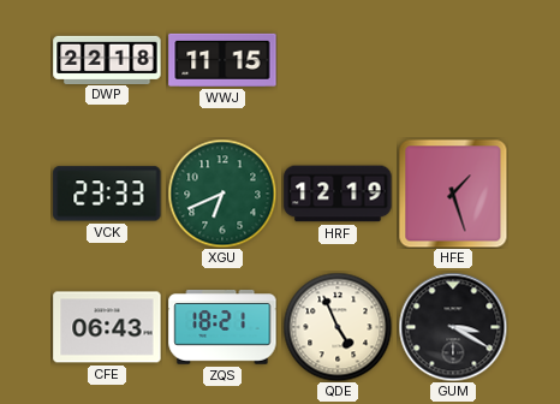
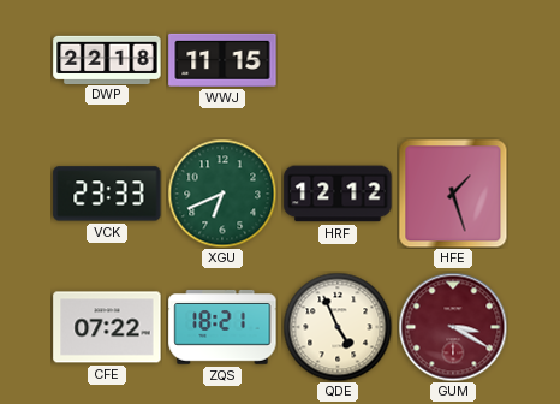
HRF: 12:19 -> 12:12 (338, 194)
CFE: 06:43 -> 07:22 (107, 327)
GUM dial: black -> burgundy (453, 327)
